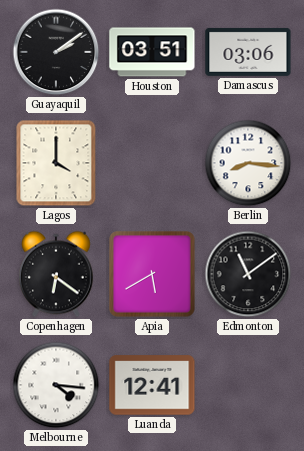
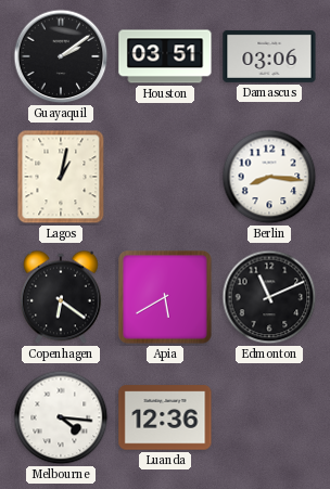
Lagos: 4:00 -> 1:02 (61, 177)
Edmonton: 11:09 -> 11:11 (269, 297)
Luanda: 12:41 -> 12:36 (165, 417)
